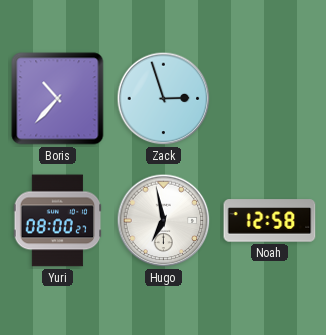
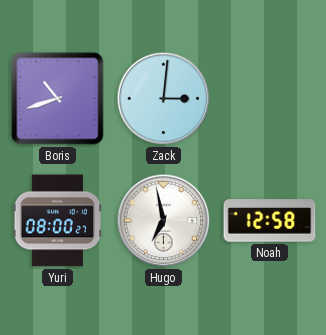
Boris: 10:37 -> 10:42 (58, 99)
Zack: 2:57 -> 3:01 (164, 99)
